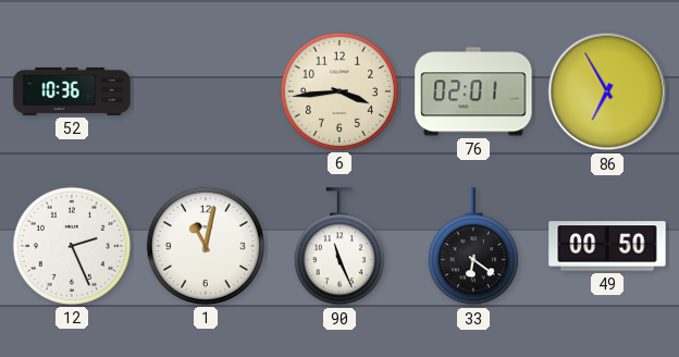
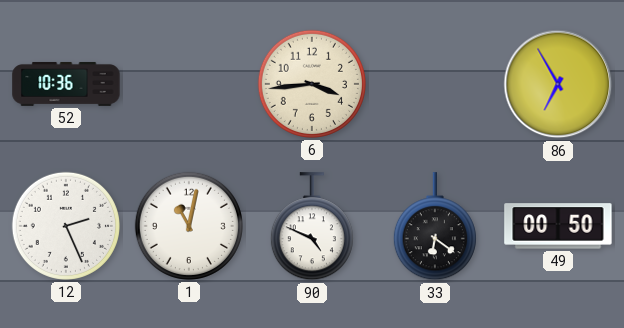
76: 02:01 -> none (473, 91)
90: 11:26 -> 4:49 (312, 227)
